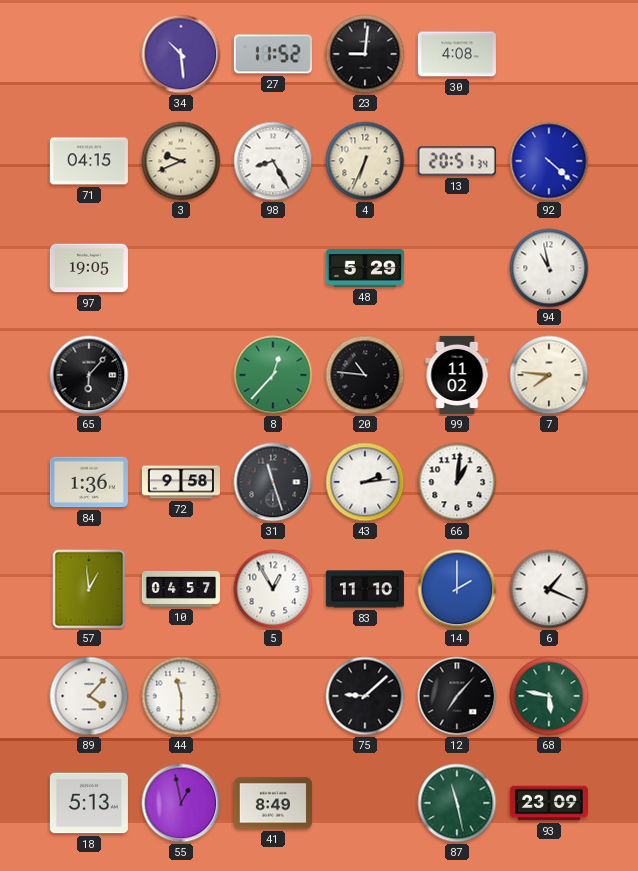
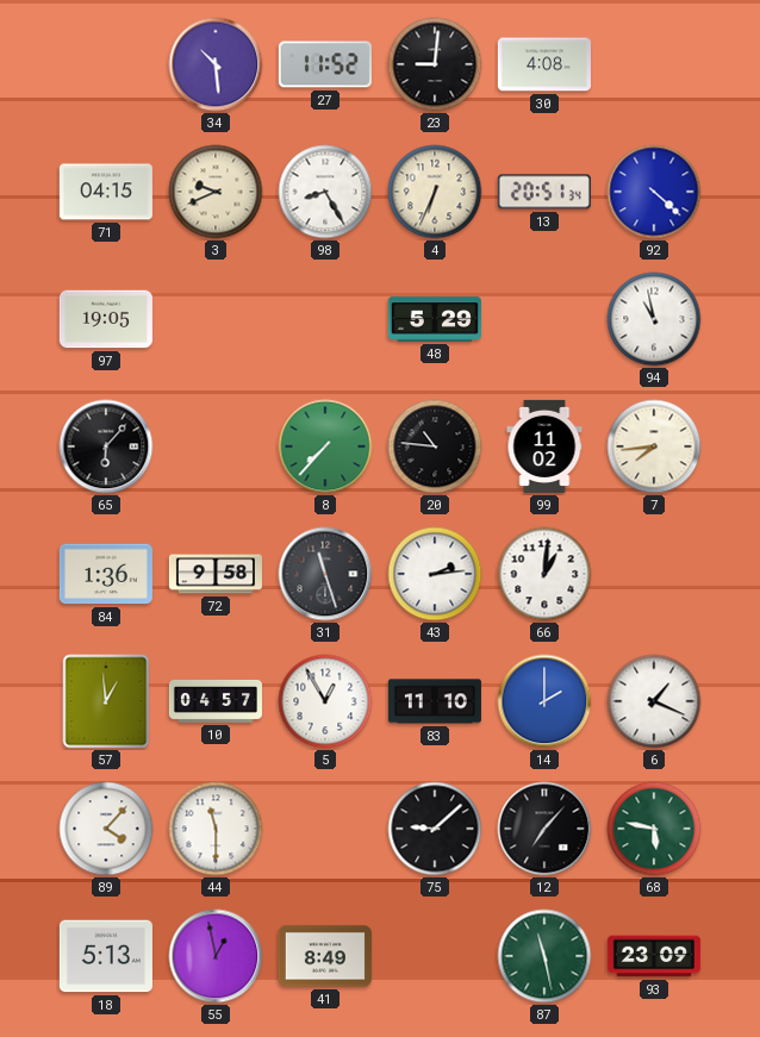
8: 12:37 -> 7:37 (325, 446)
7: 7:46 -> 7:44 (654, 446)
